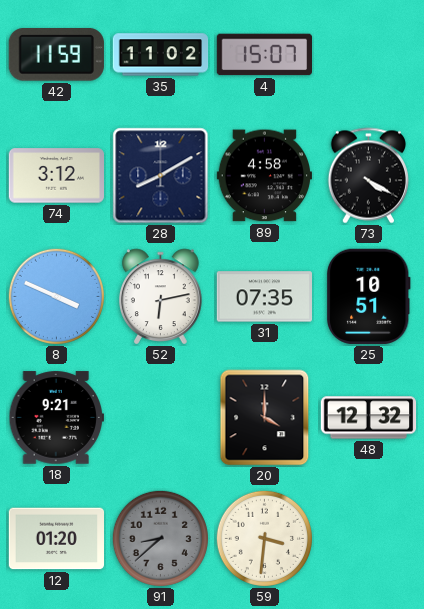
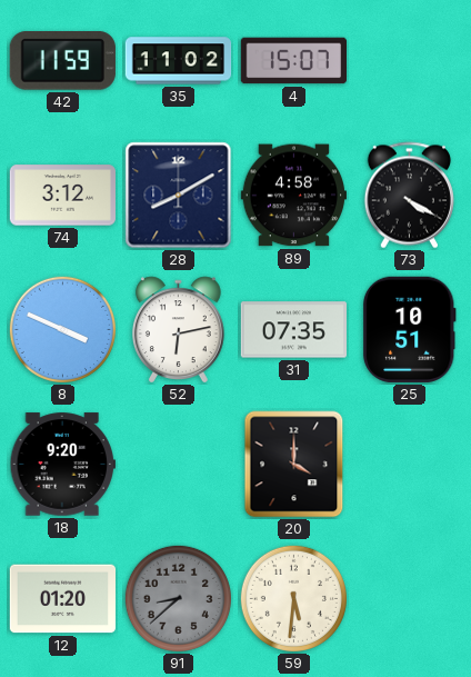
18: 9:21 -> 9:20 (62, 465)
48: 12:32 -> none (369, 418)
59: 3:31 -> 5:31 (293, 598)
